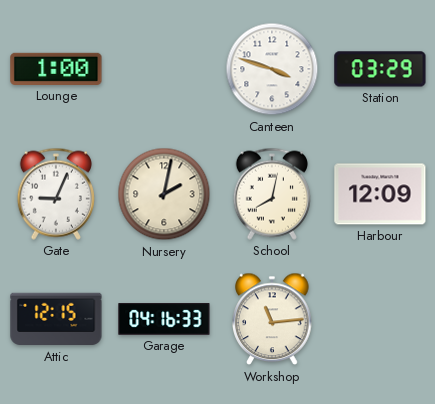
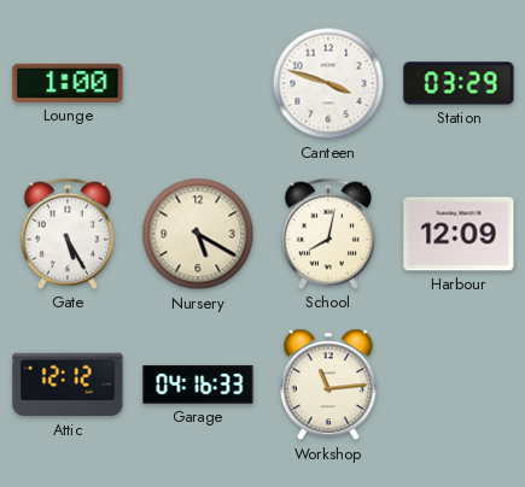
Gate: 9:04 -> 5:25 (68, 234)
Nursery: 2:02 -> 5:20 (198, 234)
Attic: 12:15 -> 12:12 (68, 385)
